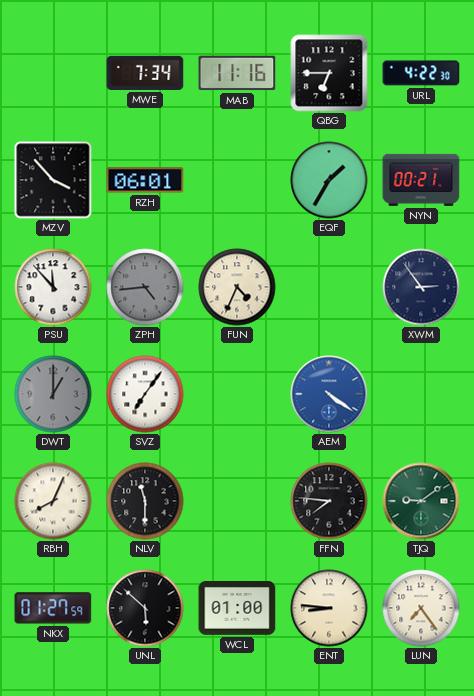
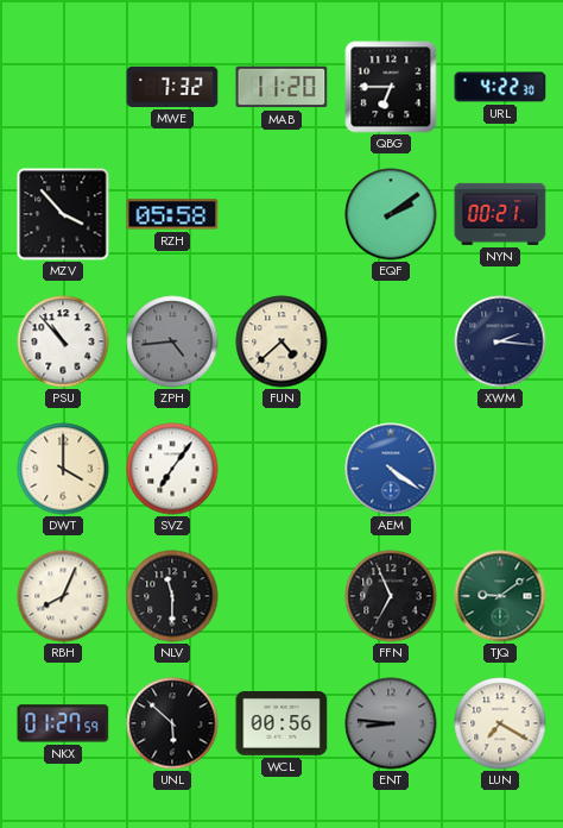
MWE: 7:34 -> 7:32 (172, 87)
MAB: 11:16 -> 11:20 (281, 87)
RZH: 06:01 -> 05:58 (172, 214)
EQF: 1:35 -> 2:09 (391, 214)
PSU: 11:53 -> 10:53 (63, 341)
FUN: 4:34 -> 4:38 (281, 341)
XWM: 2:54 -> 2:16 (500, 341)
DWT: 1:00 -> 4:00 (63, 469)
DWT dial: grey -> cream (63, 469)
FFN: 7:46 -> 6:56 (391, 596)
WCL: 01:00 -> 00:56 (281, 724)
ENT dial: cream -> grey (391, 723)
LUN: 7:24 -> 7:20 (500, 723)
